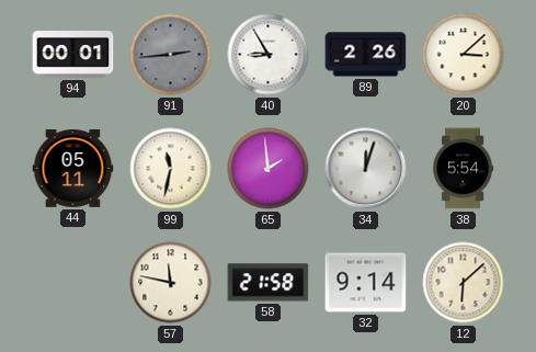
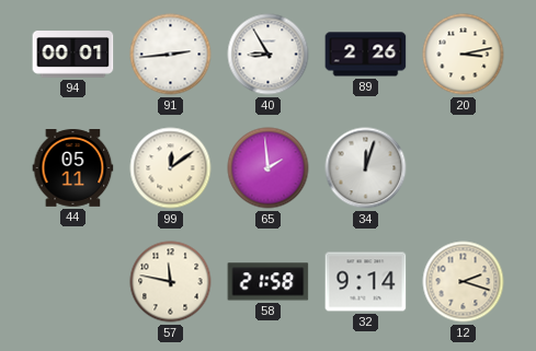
91 dial: grey -> white (171, 55)
20: 3:08 -> 3:13 (464, 55)
99: 11:32 -> 12:09 (171, 168)
38: 5:54 -> none (464, 169)
12: 6:08 -> 2:18 (464, 282)
